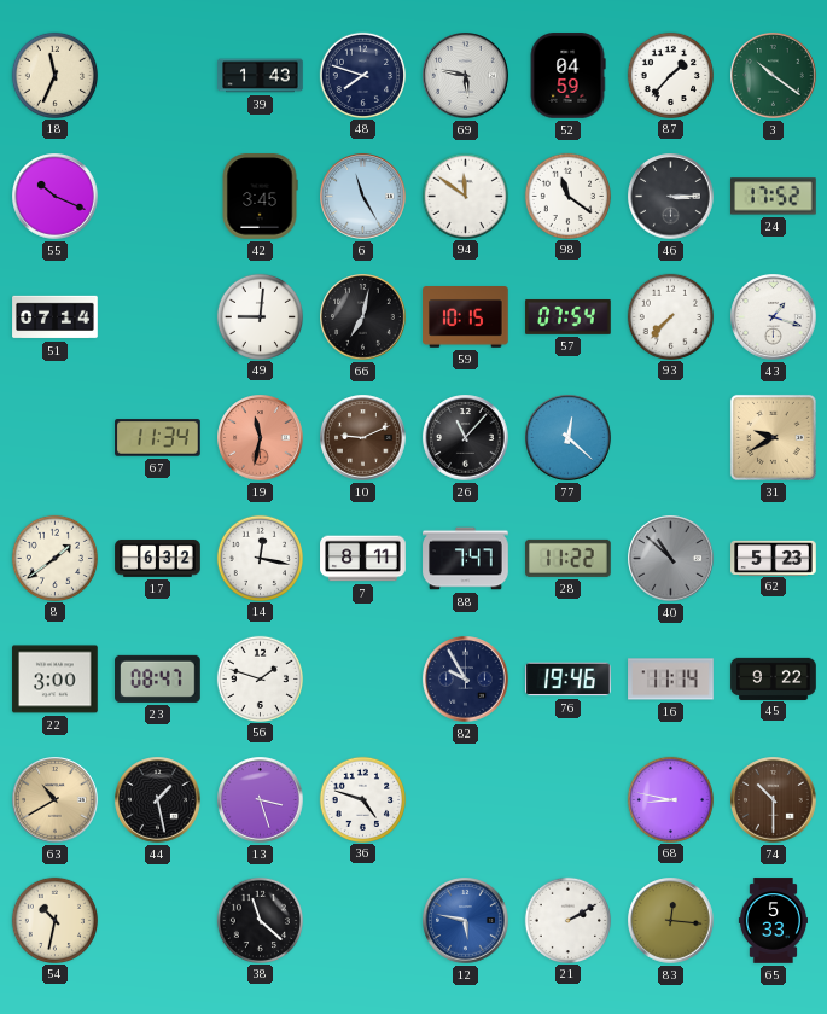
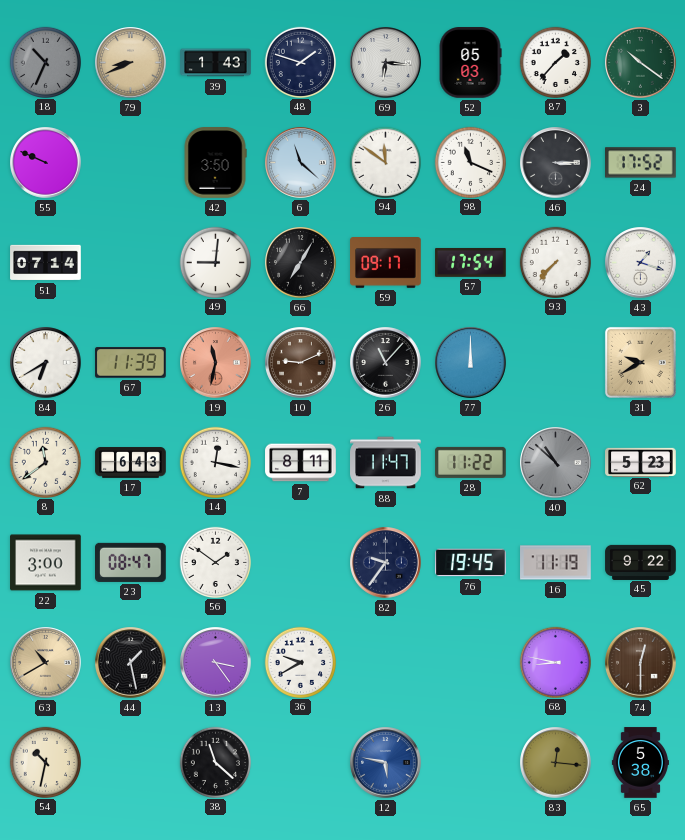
18: 11:34 -> 10:34 (45, 62)
18 dial: cream -> grey (45, 62)
79: none -> 8:41 (131, 63)
48: 7:48 -> 1:48 (300, 62)
69: 5:47 -> 6:16 (386, 63)
52: 04:59 -> 05:03 (470, 63)
55: 10:19 -> 9:49 (46, 163)
42: 3:45 -> 3:50 (215, 163)
6: 11:25 -> 11:22 (301, 163)
98: 11:21 -> 11:19 (470, 162)
66: 7:02 -> 7:05 (301, 263)
59: 10:15 -> 09:17 (386, 263)
57: 07:54 -> 17:54 (471, 262)
84: none -> 6:40 (46, 363)
67: 11:34 -> 11:39 (131, 363)
77: 12:22 -> 12:00 (471, 363)
8: 1:39 -> 11:39 (45, 462)
17: 6:32 -> 6:43 (131, 463)
88: 7:47 -> 11:47 (386, 463)
56: 1:48 -> 1:51 (215, 562)
82: 9:55 -> 9:36 (386, 563)
76: 19:46 -> 19:45 (471, 563)
16: 11:14 -> 11:19 (556, 563)
13: 3:27 -> 3:24 (216, 663)
36: 4:48 -> 9:40 (300, 662)
74: 10:30 -> 12:30 (641, 663)
21: 2:10 -> none (567, 920)
65: 5:33 -> 5:38 (640, 763)
